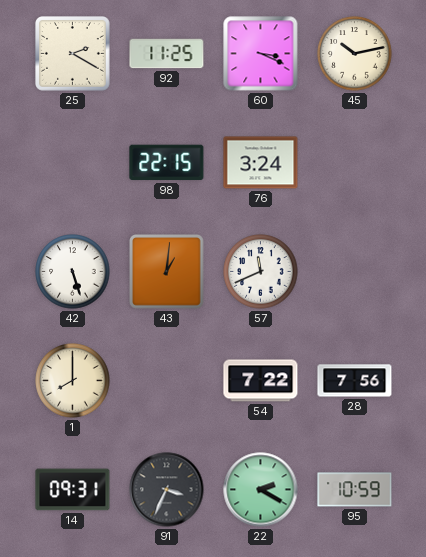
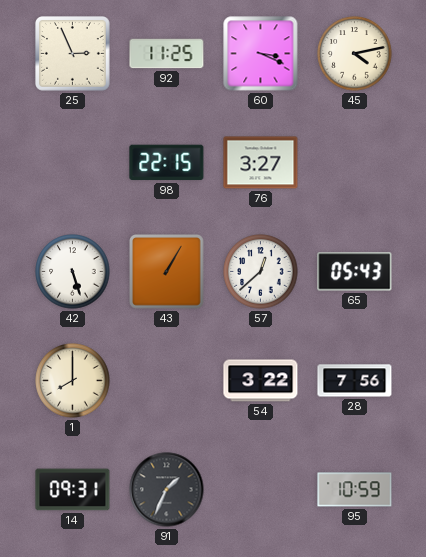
25: 2:20 -> 2:56 (73, 54)
45: 10:13 -> 4:13 (355, 54)
76: 3:24 -> 3:27 (261, 163)
43: 1:01 -> 1:05 (167, 272)
57: 11:41 -> 12:38 (261, 272)
65: none -> 05:43 (355, 272)
54: 7:22 -> 3:22 (261, 381)
91: 3:34 -> 1:34 (167, 490)
22: 2:20 -> none (261, 490)
